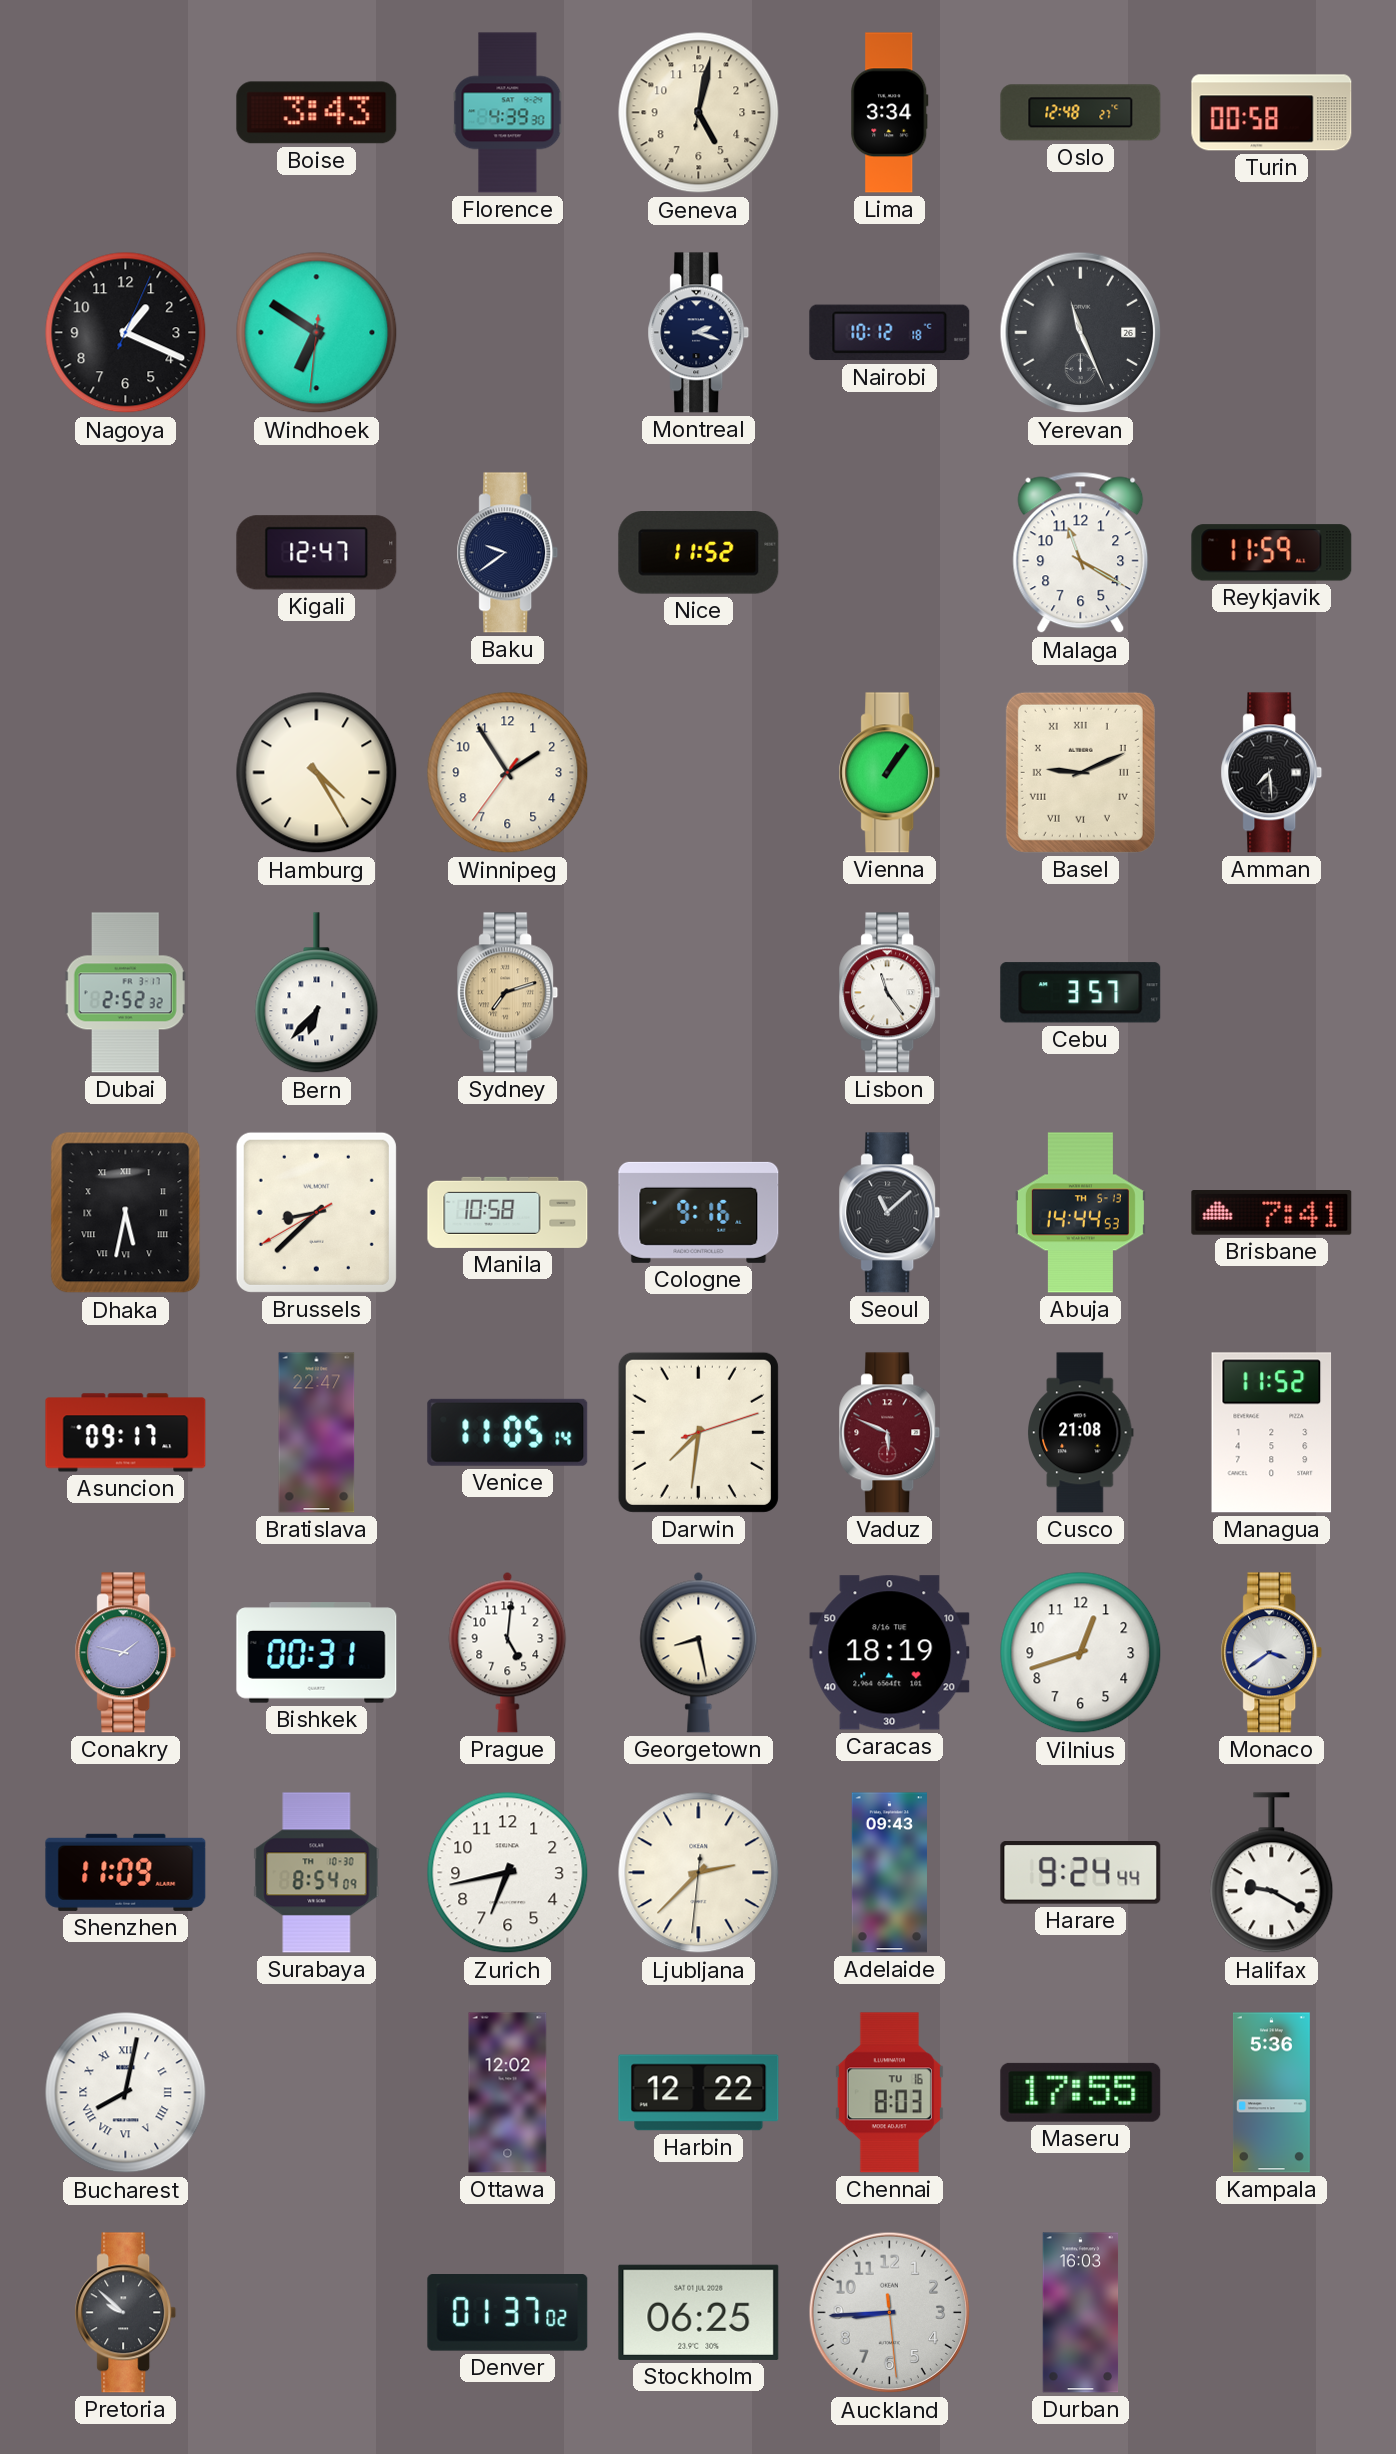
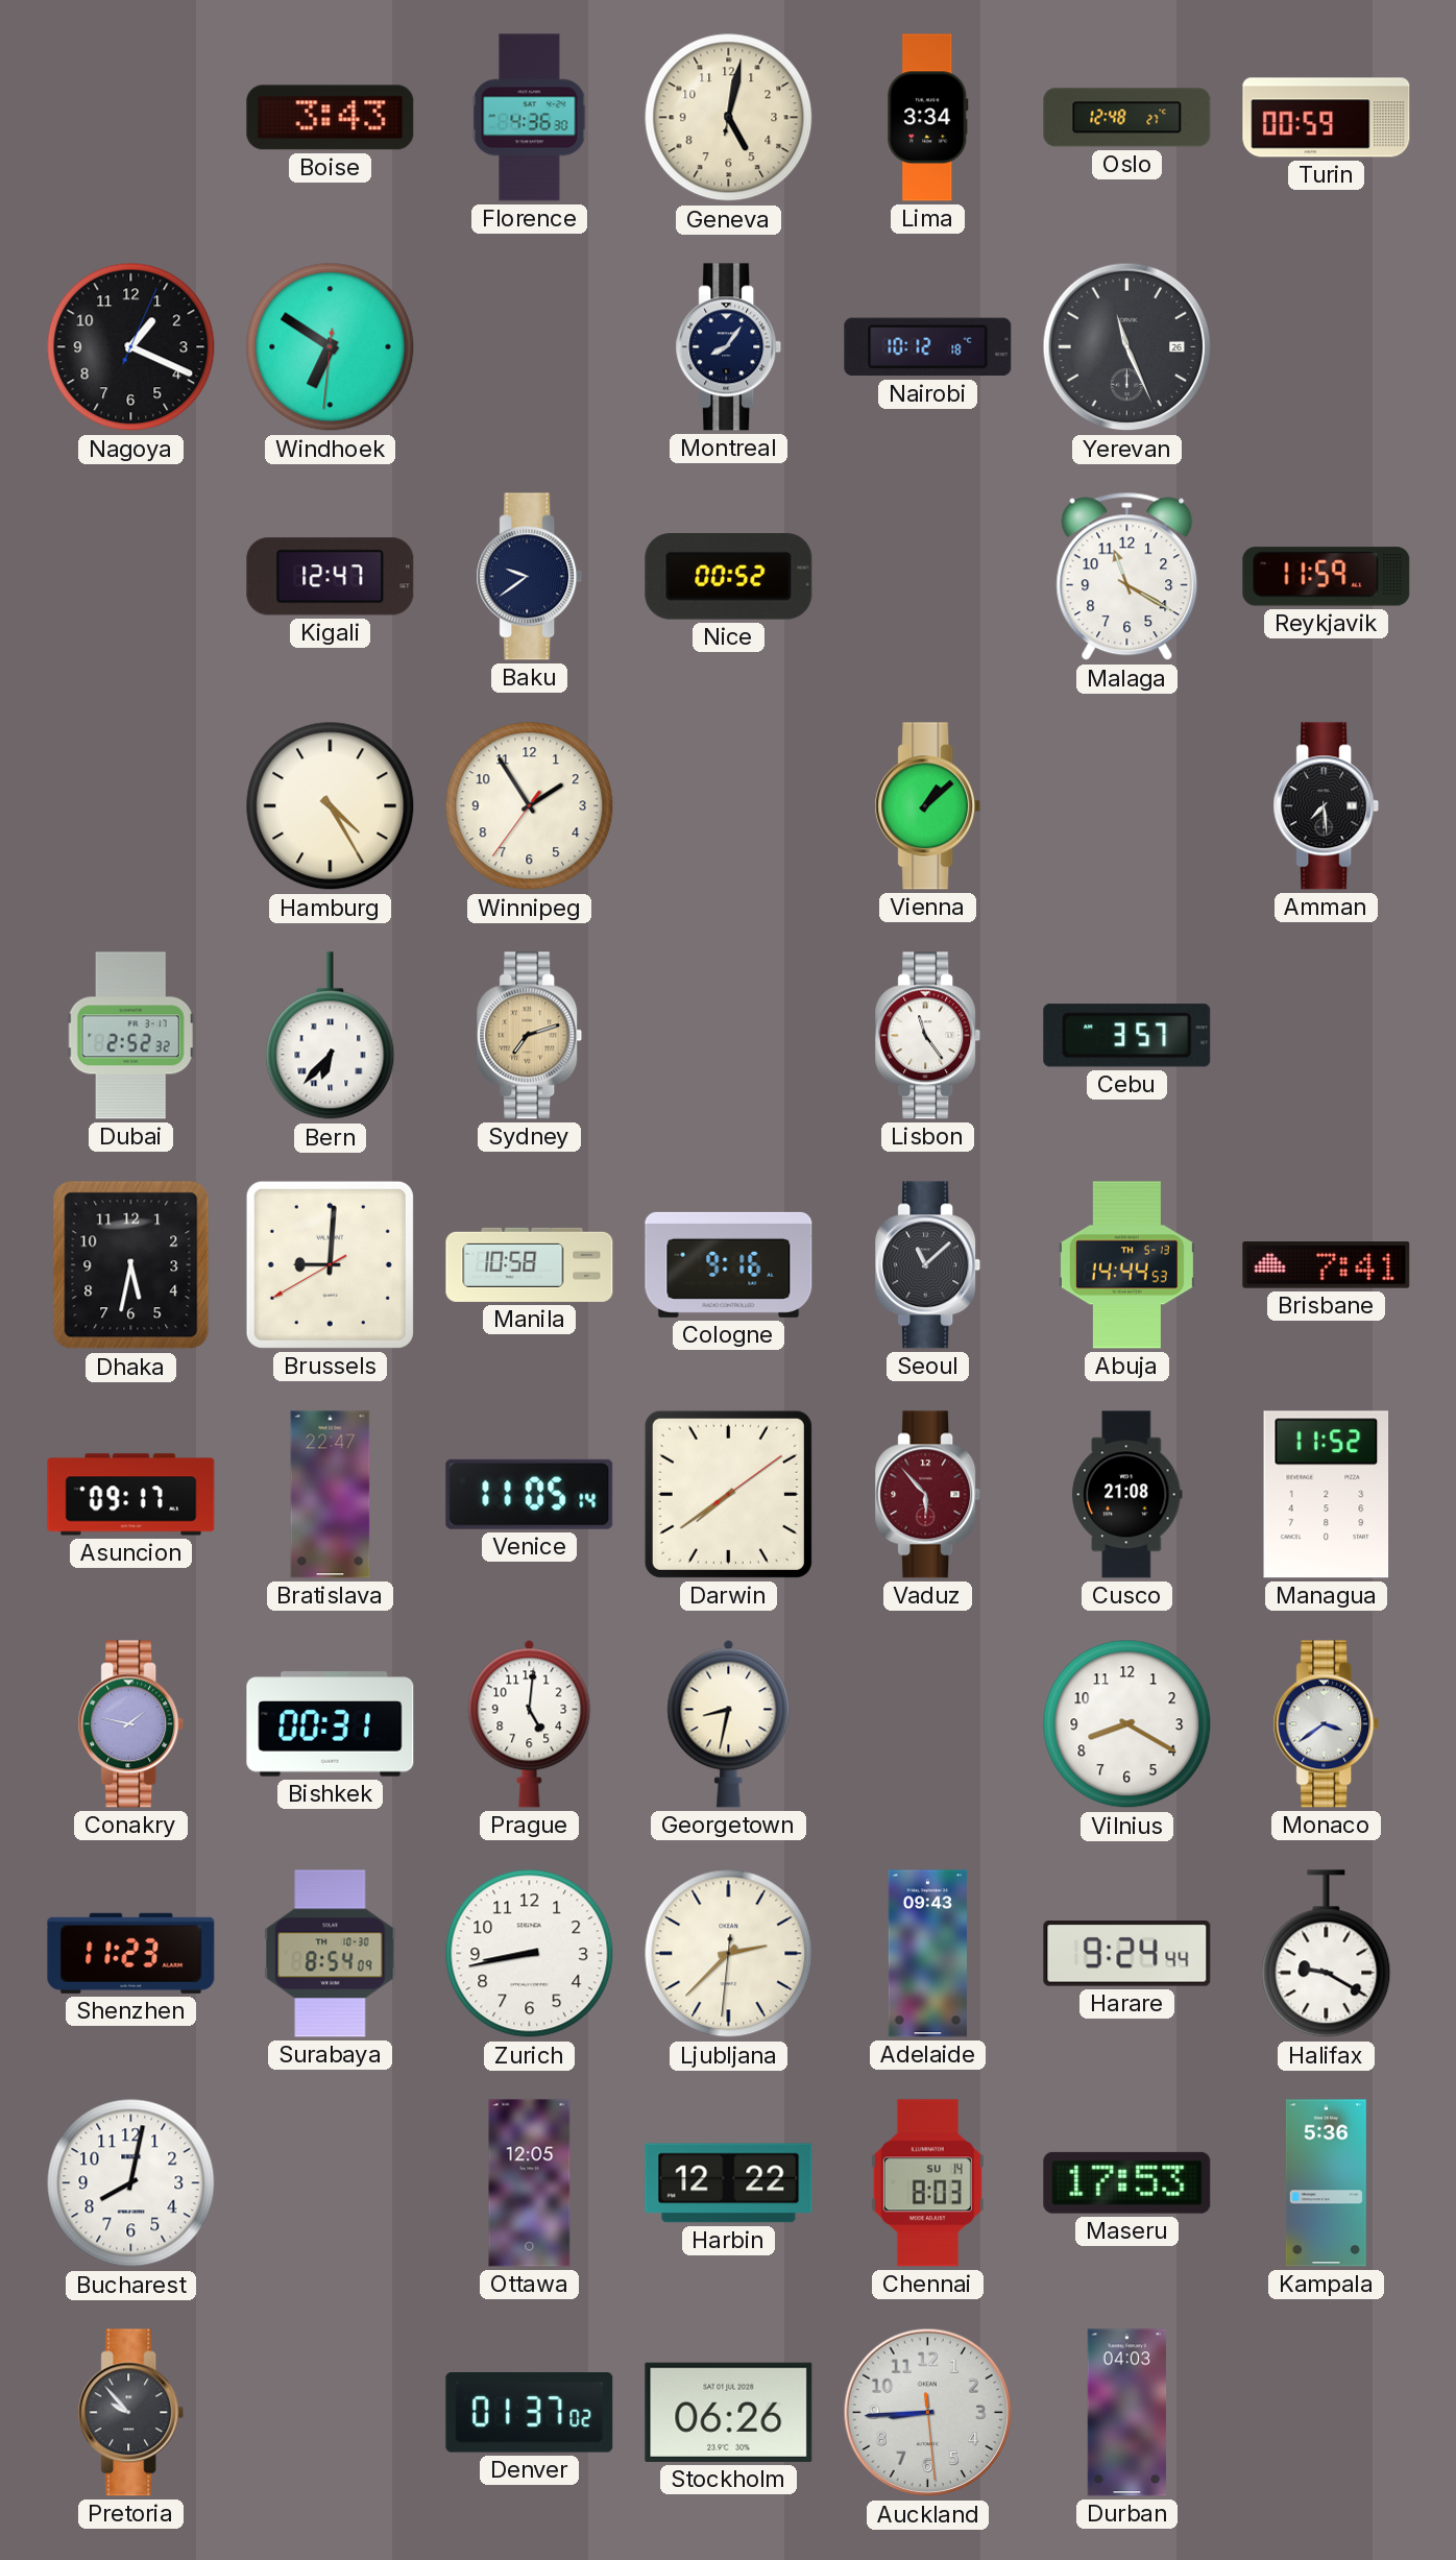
Florence: 4:39 -> 4:36 (530, 118)
Turin: 00:58 -> 00:59 (1327, 118)
Montreal: 2:18 -> 8:06 (729, 347)
Nice: 11:52 -> 00:52 (729, 577)
Vienna: 1:06 -> 1:08 (928, 806)
Basel: 9:11 -> none (1080, 772)
Dhaka numerals: Roman -> Arabic (131, 1265)
Brussels: 8:37 -> 9:00 (330, 1264)
Darwin: 7:31 -> 7:39 (728, 1494)
Vaduz: 5:49 -> 5:53 (928, 1495)
Georgetown: 8:28 -> 8:32 (729, 1723)
Caracas: 18:19 -> none (890, 1653)
Vilnius: 12:42 -> 8:20 (1127, 1724)
Shenzhen: 11:09 -> 11:23 (131, 1953)
Zurich: 6:43 -> 8:43 (530, 1954)
Bucharest numerals: Roman -> Arabic (131, 2183)
Ottawa: 12:02 -> 12:05 (530, 2183)
Chennai date: TU 16 -> SU 14 (927, 2183)
Maseru: 17:55 -> 17:53 (1127, 2182)
Pretoria: 9:52 -> 9:53 (131, 2413)
Stockholm: 06:25 -> 06:26 (729, 2412)
Durban: 16:03 -> 04:03 (1127, 2413)
